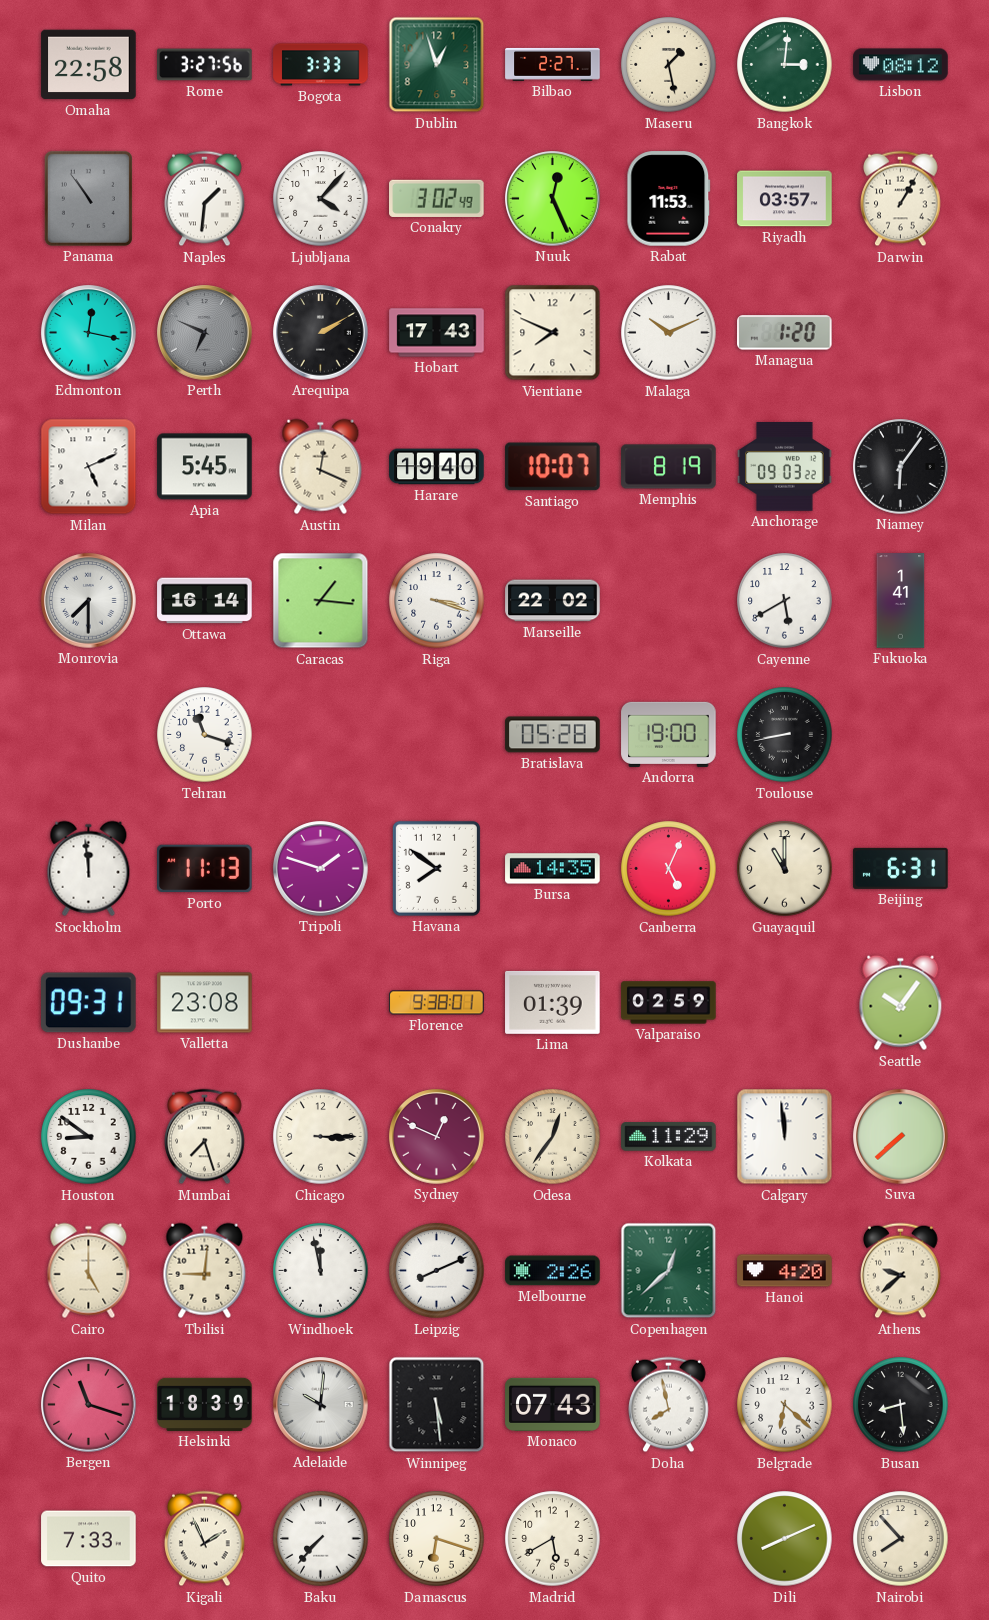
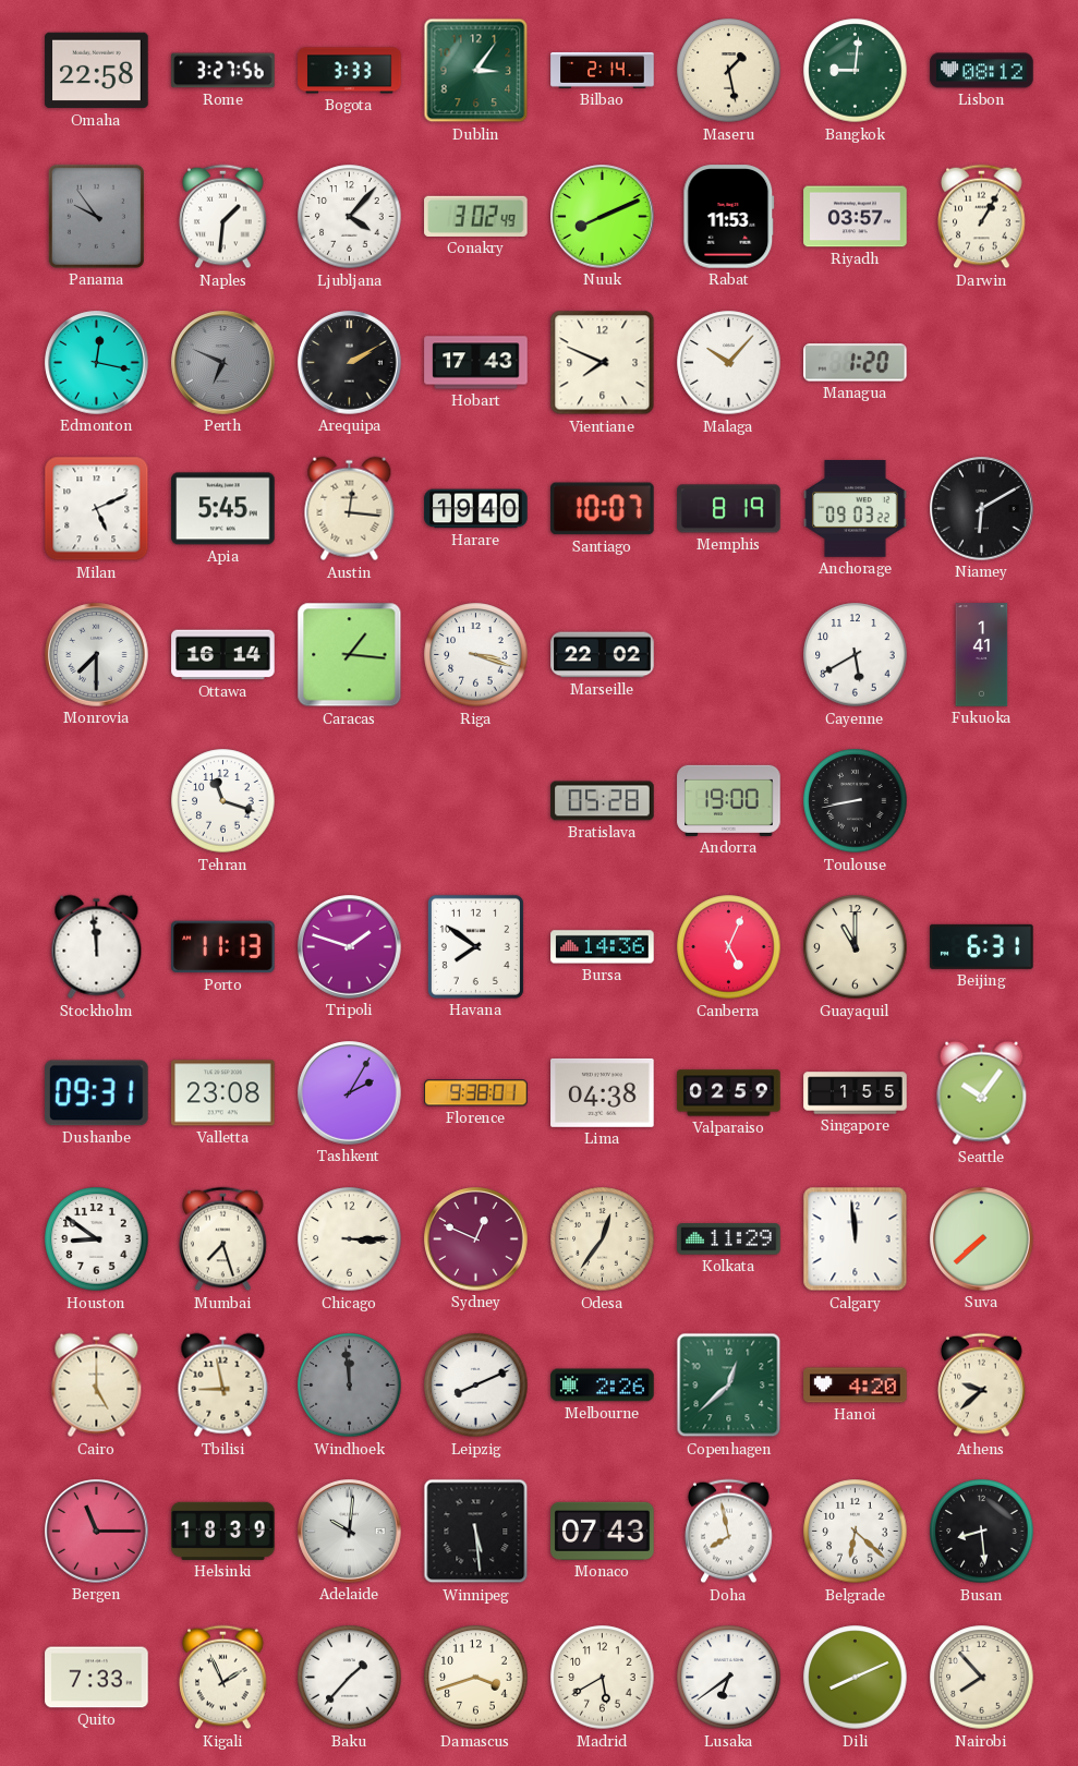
Dublin: 12:57 -> 3:06 (476, 71)
Bilbao: 2:27 -> 2:14 (603, 70)
Bangkok: 3:01 -> 9:01 (856, 71)
Panama: 10:54 -> 9:54 (96, 216)
Nuuk: 12:26 -> 8:11 (603, 217)
Malaga: 10:11 -> 10:07 (729, 363)
Austin: 12:19 -> 12:16 (350, 509)
Niamey: 6:06 -> 6:10 (982, 509)
Bursa: 14:35 -> 14:36 (603, 947)
Tashkent: none -> 2:05 (350, 1093)
Lima: 01:39 -> 04:38 (603, 1092)
Singapore: none -> 1:55 (856, 1093)
Tbilisi: 9:01 -> 8:58 (223, 1386)
Windhoek: 11:58 -> 11:59 (350, 1386)
Windhoek dial: white -> grey (350, 1386)
Bergen: 11:18 -> 11:15 (97, 1532)
Baku: 7:37 -> 1:37 (350, 1678)
Damascus: 6:18 -> 3:42 (476, 1678)
Lusaka: none -> 6:39 (729, 1678)
